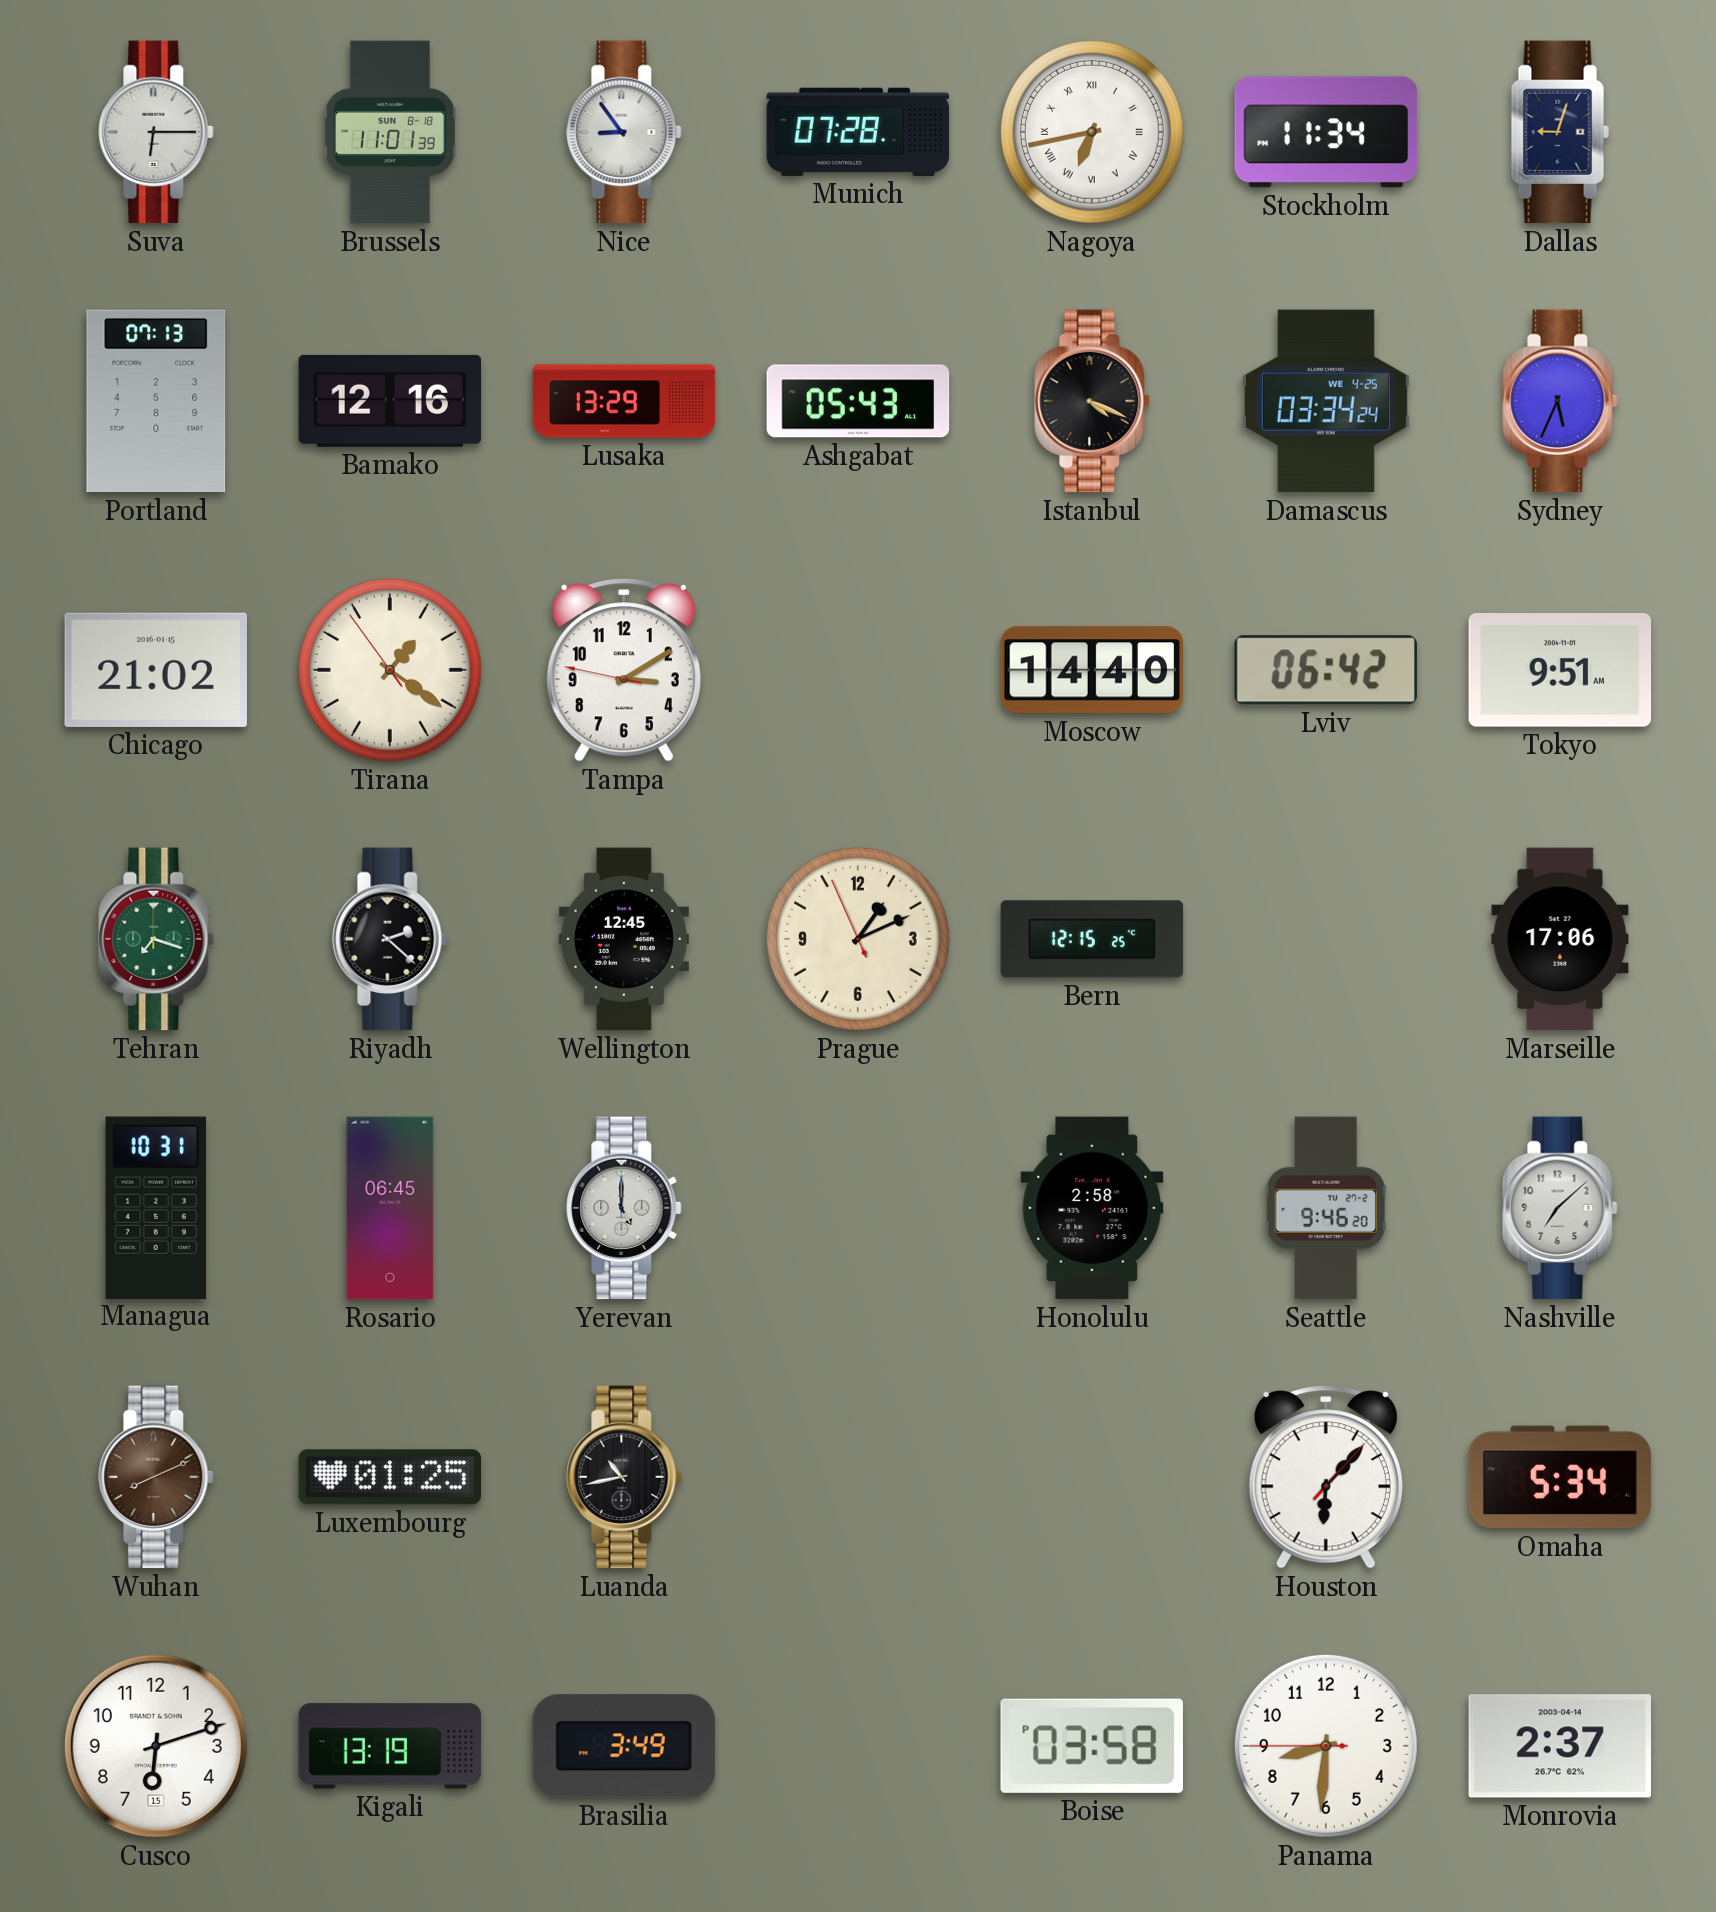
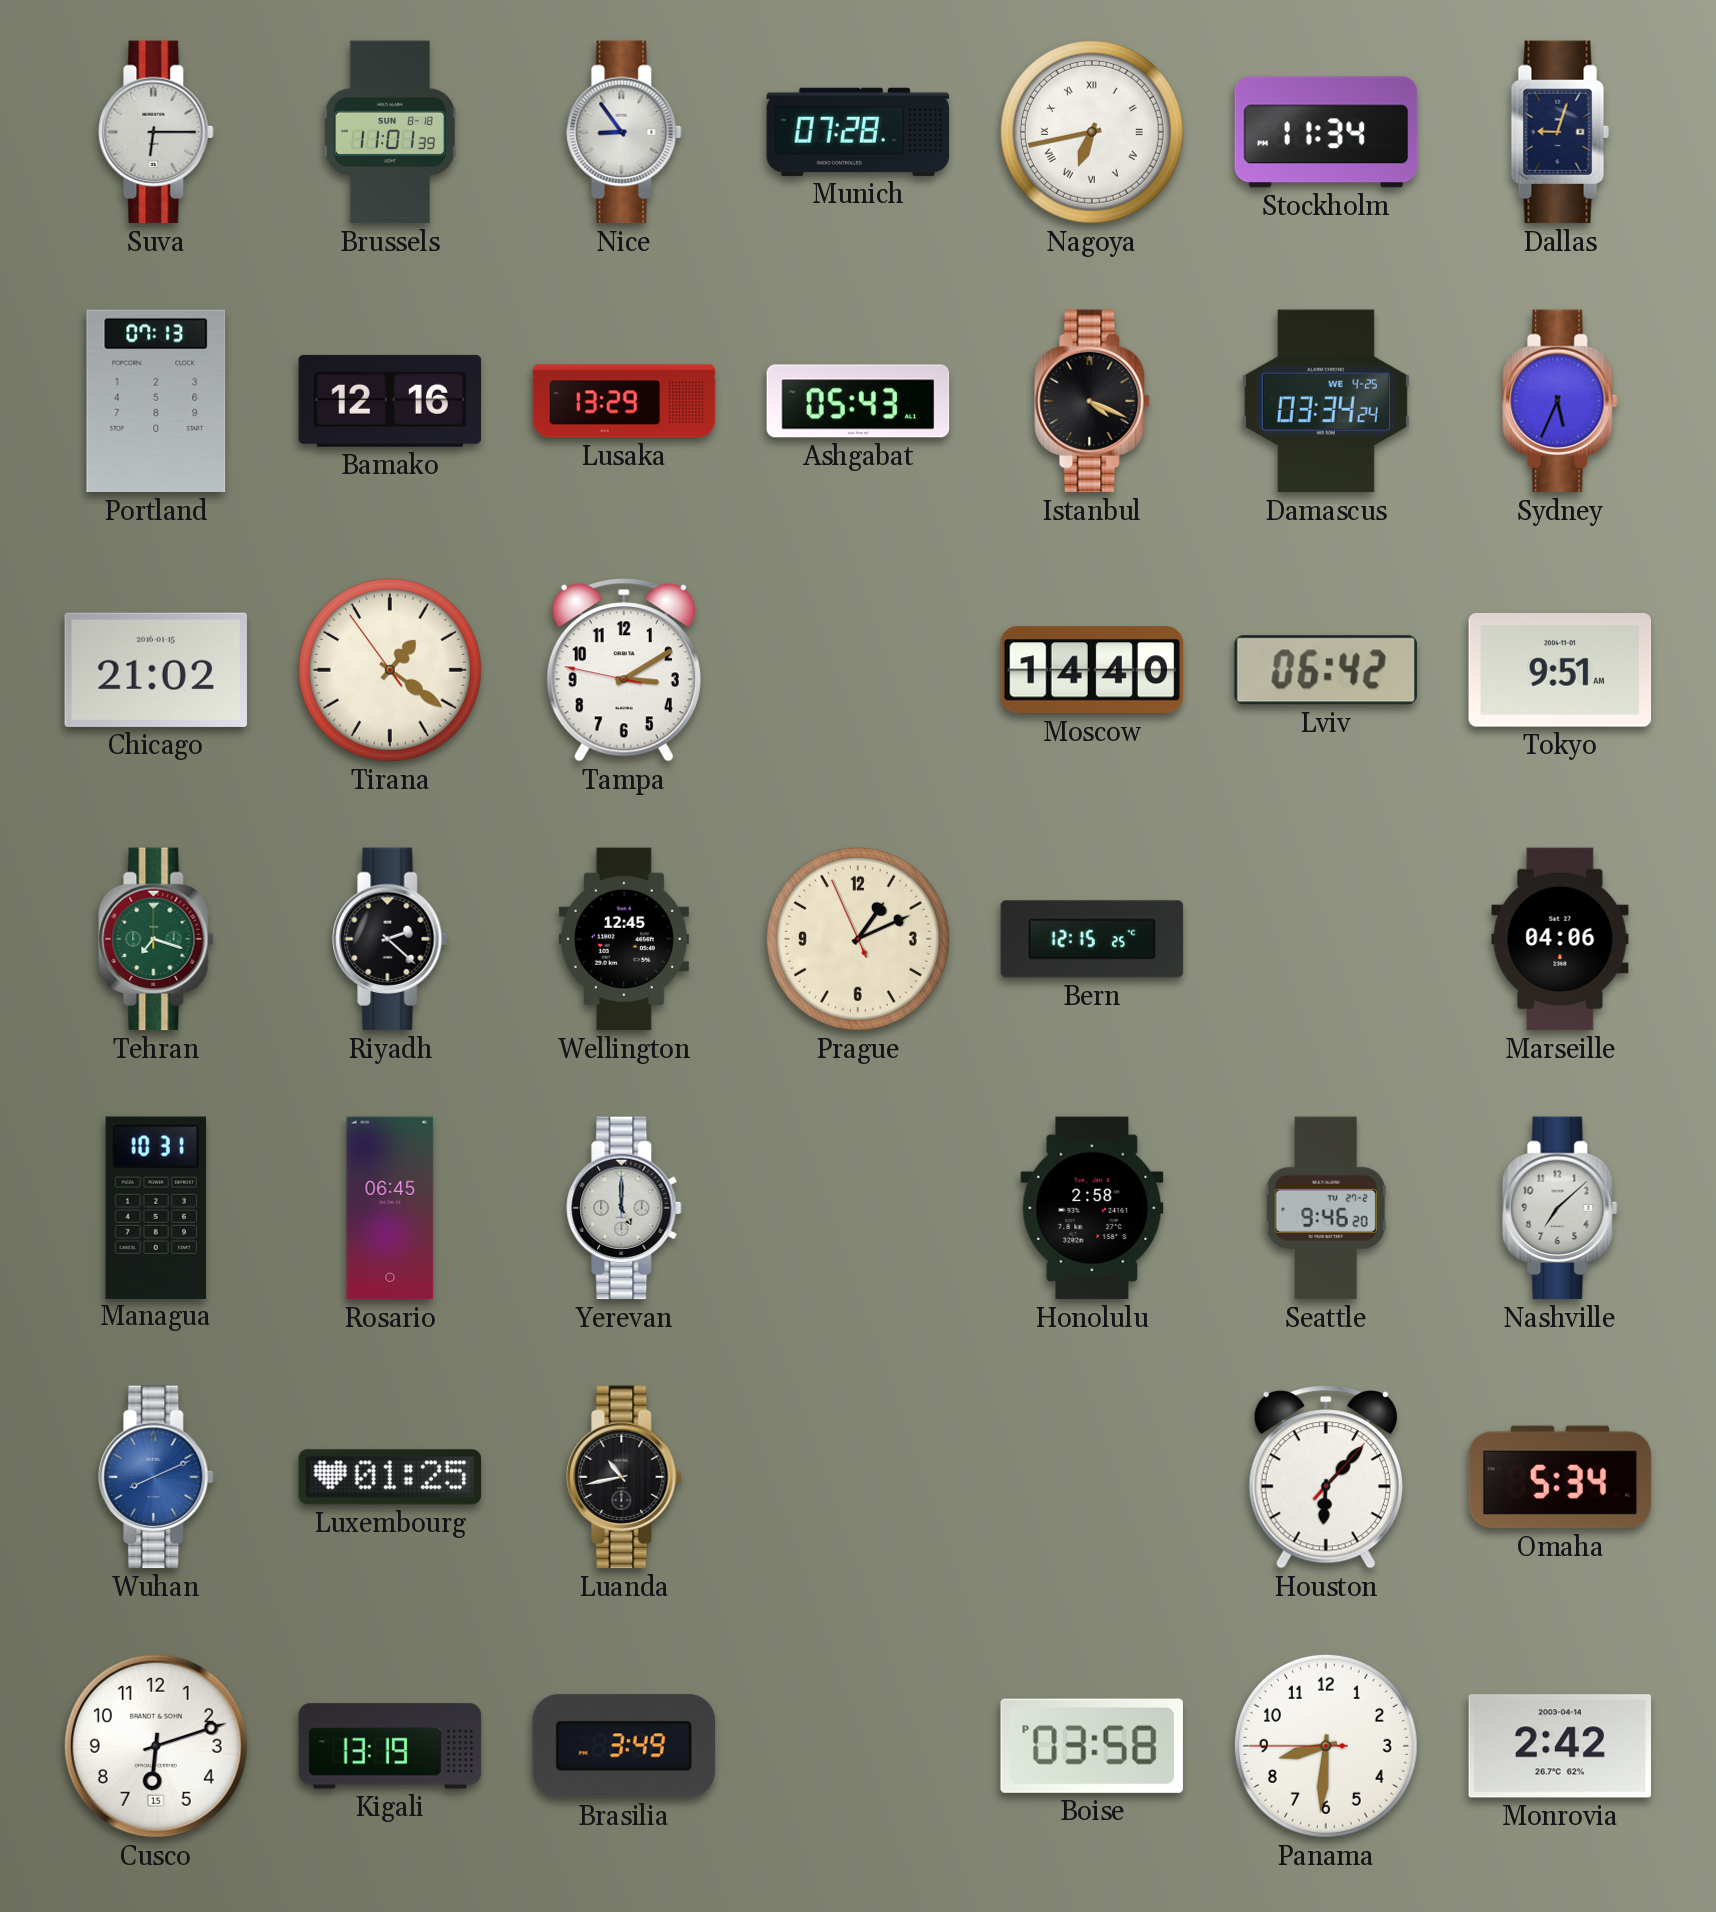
Marseille: 17:06 -> 04:06 (1560, 939)
Wuhan dial: brown -> blue (156, 1477)
Monrovia: 2:37 -> 2:42 (1560, 1746)
